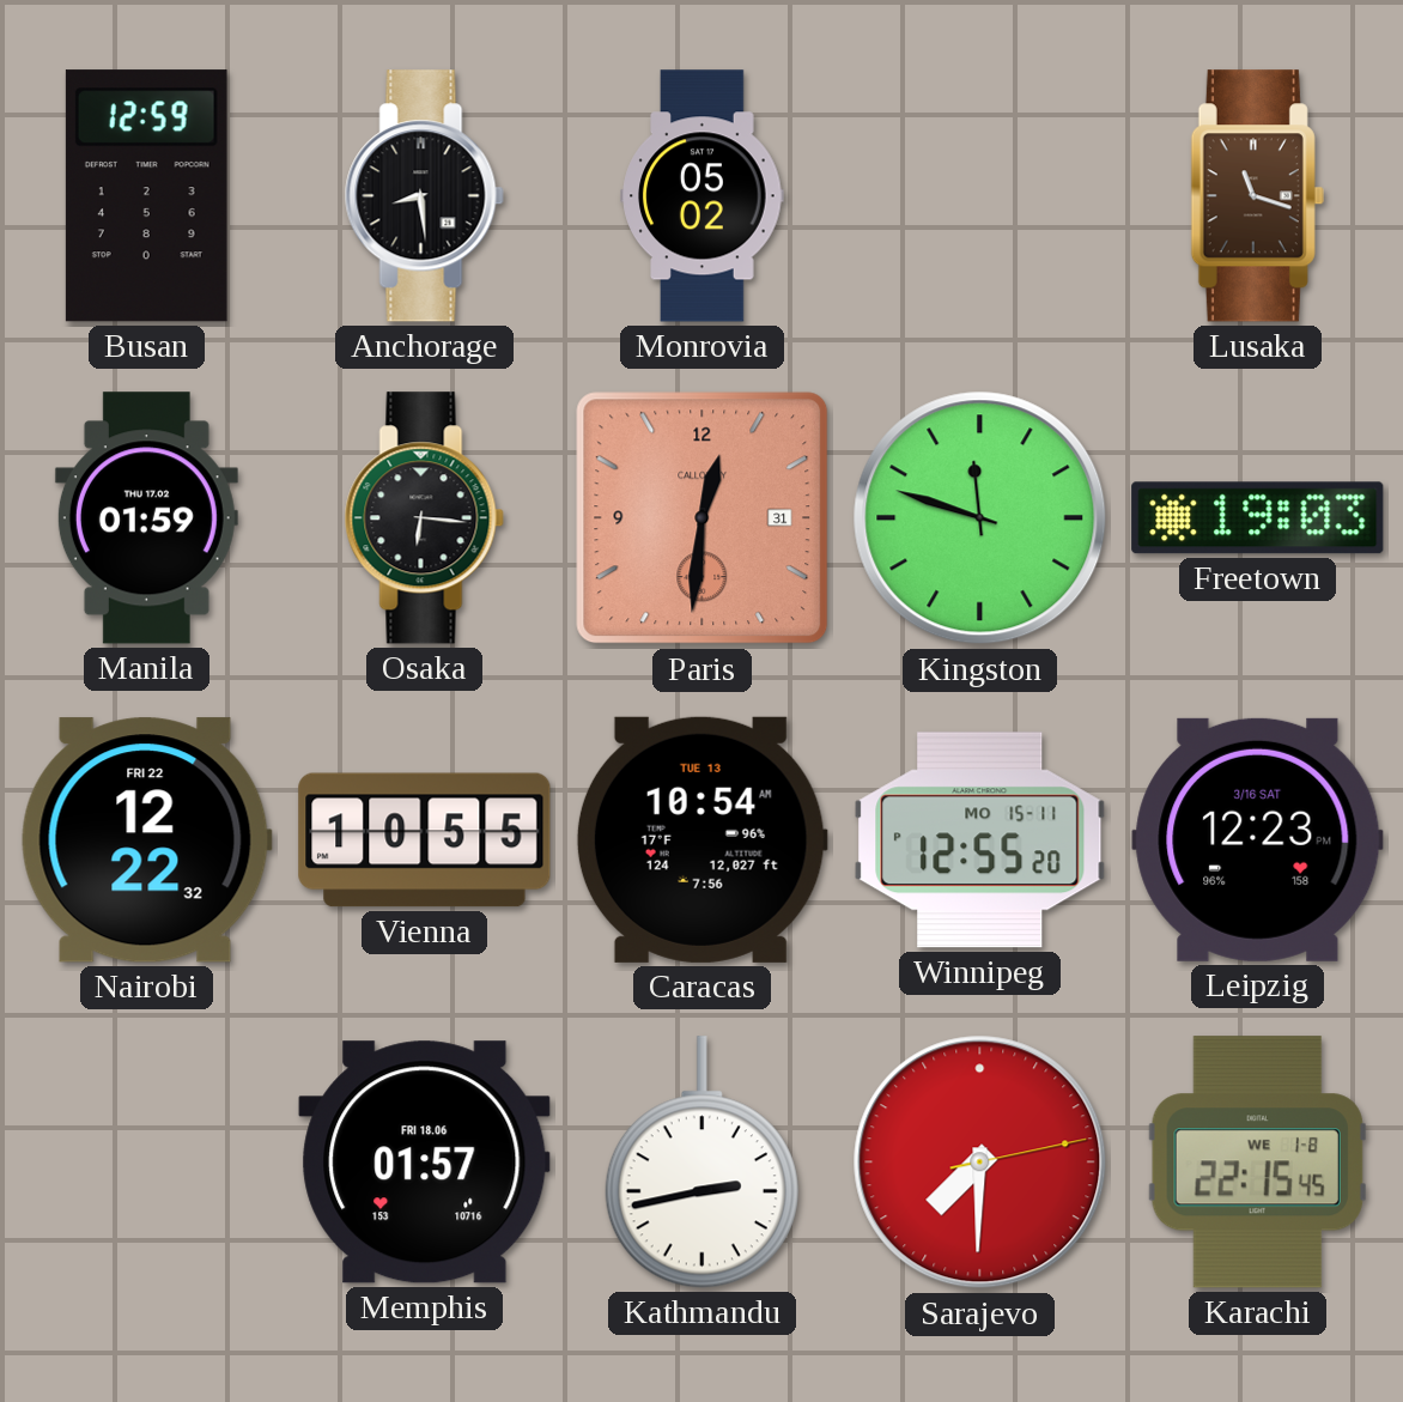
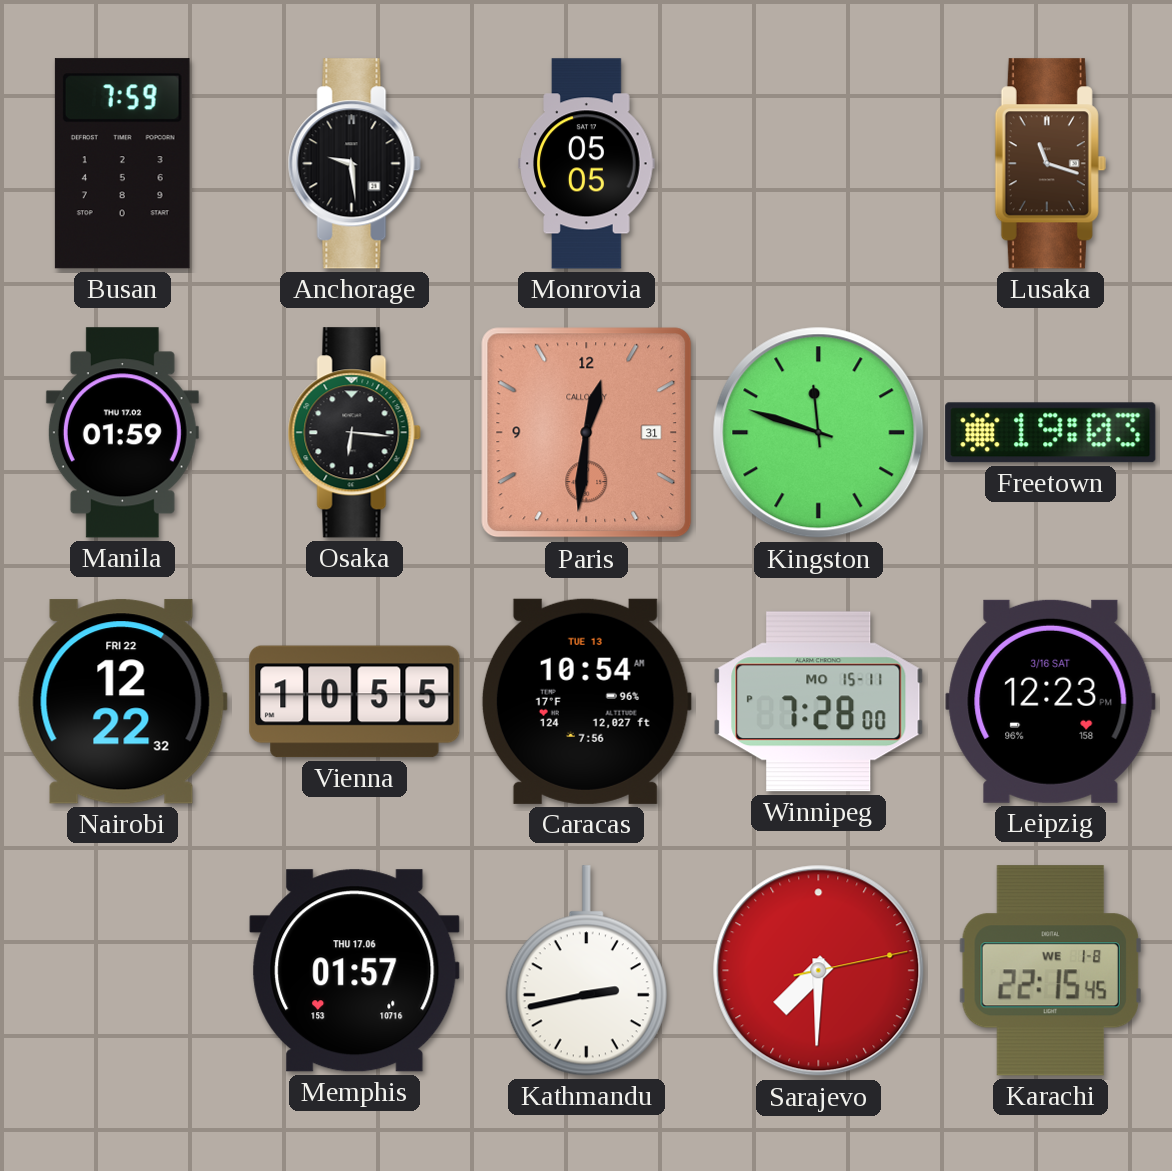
Busan: 12:59 -> 7:59 (122, 164)
Anchorage: 8:29 -> 9:29 (354, 164)
Monrovia: 05:02 -> 05:05 (587, 164)
Winnipeg: 12:55 -> 7:28 (819, 702)
Memphis date: FRI 18.06 -> THU 17.06 (355, 971)
